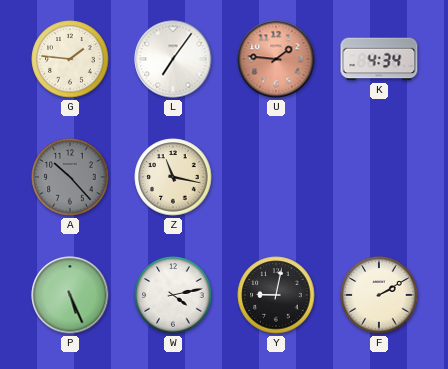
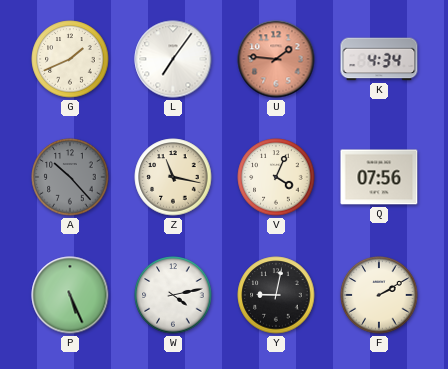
G: 1:46 -> 1:41 (70, 59)
V: none -> 4:04 (276, 177)
Q: none -> 07:56 (379, 177)
